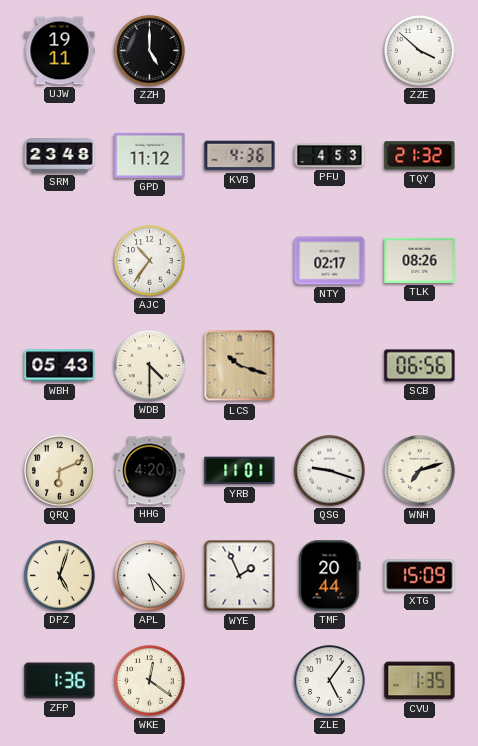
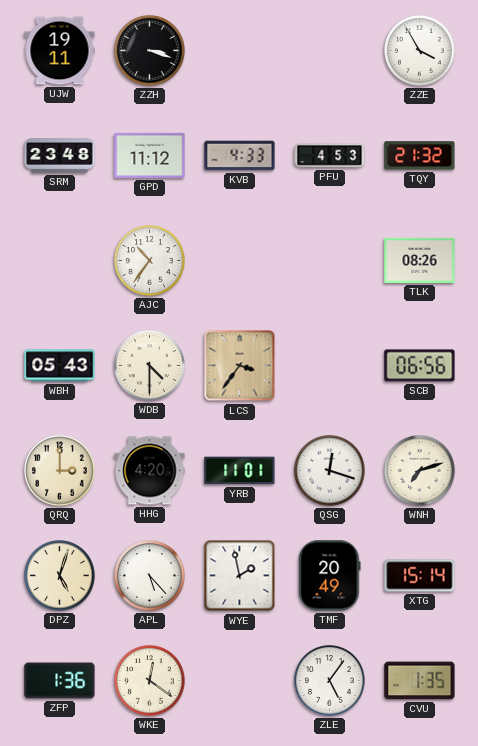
ZZH: 5:00 -> 3:18 (150, 51)
ZZE: 3:52 -> 3:55 (420, 51)
KVB: 4:36 -> 4:33 (240, 156)
NTY: 02:17 -> none (330, 261)
LCS: 10:18 -> 3:36 (240, 366)
QRQ: 6:11 -> 3:00 (60, 471)
QSG: 9:18 -> 12:18 (330, 471)
WYE: 1:56 -> 1:58 (240, 576)
TMF: 20:44 -> 20:49 (330, 576)
XTG: 15:09 -> 15:14 (420, 576)
